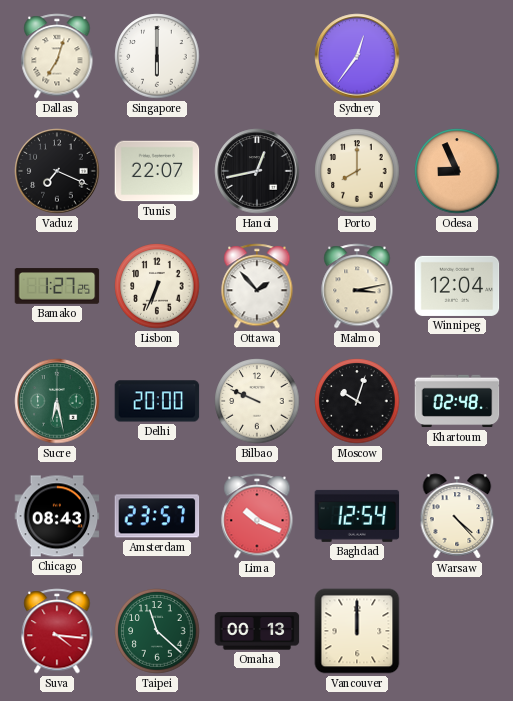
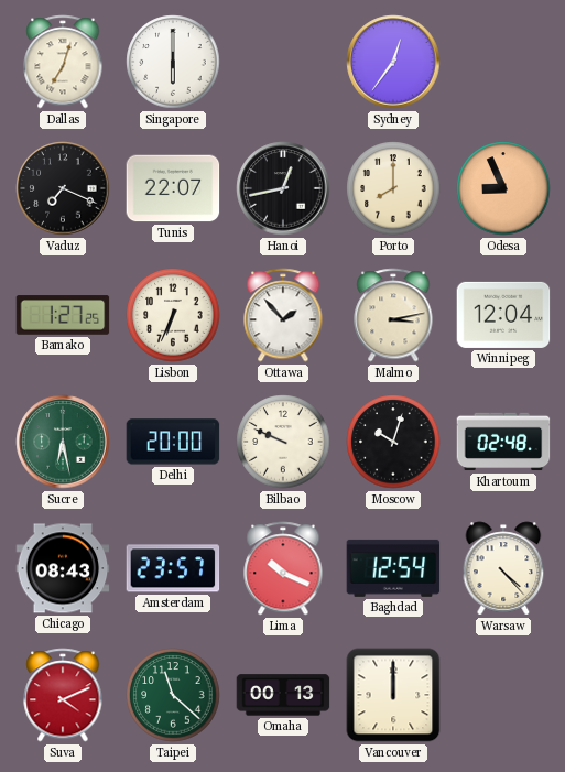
Suva: 4:16 -> 4:11 (63, 695)
